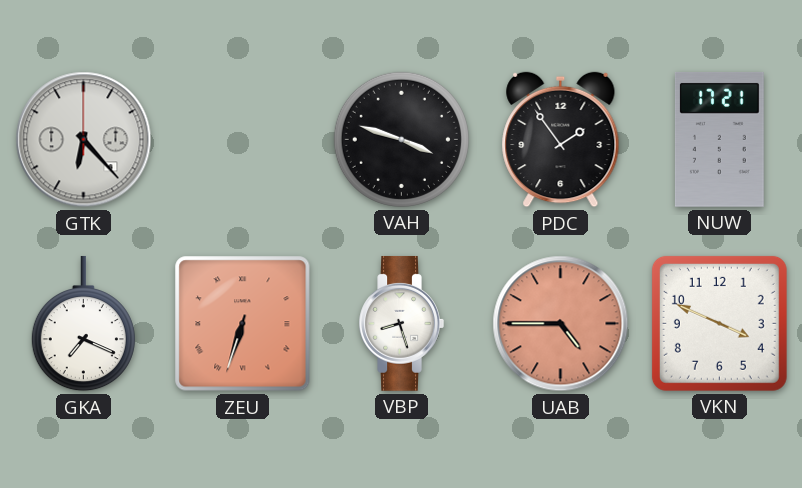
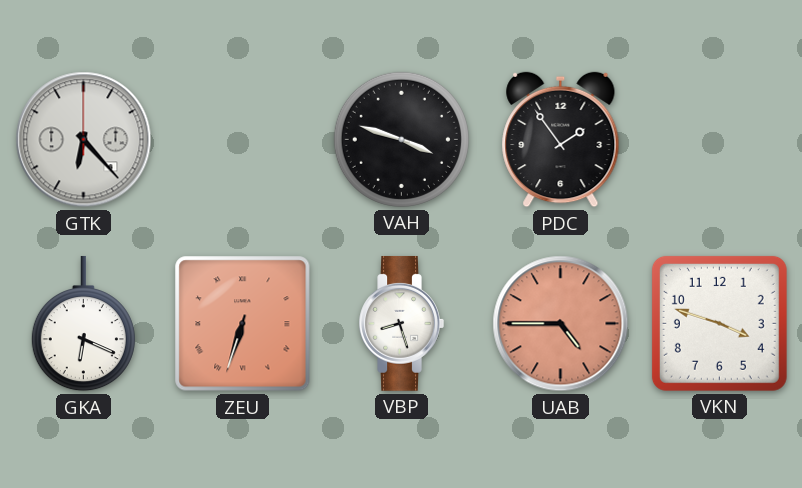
NUW: 17:21 -> none (719, 139)
GKA: 7:19 -> 6:19 (83, 324)
VKN: 3:49 -> 3:48 (719, 323)
